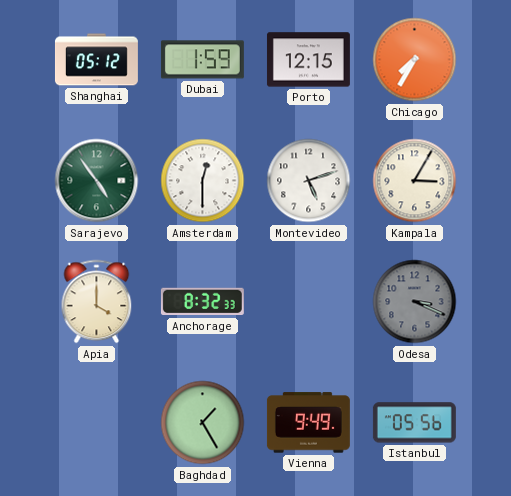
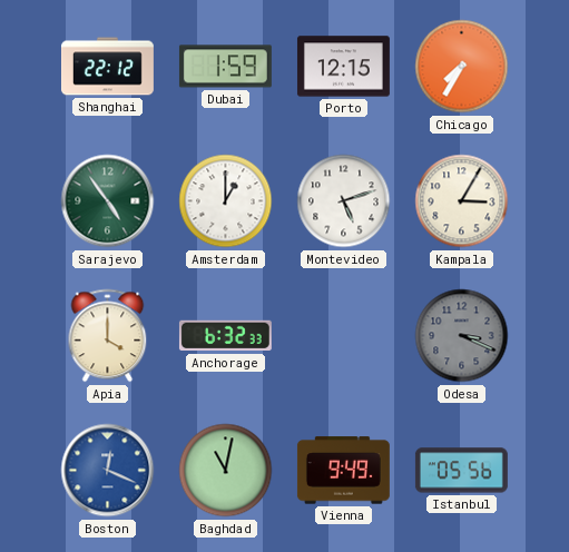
Shanghai: 05:12 -> 22:12 (107, 67)
Amsterdam: 12:30 -> 1:00 (226, 201)
Anchorage: 8:32 -> 6:32 (225, 336)
Boston: none -> 12:19 (108, 471)
Baghdad: 1:25 -> 11:02 (226, 471)
